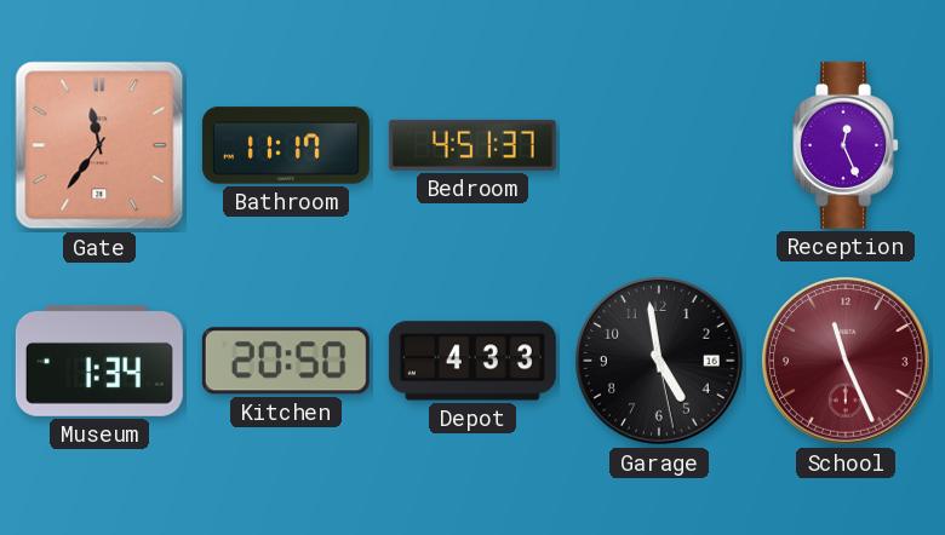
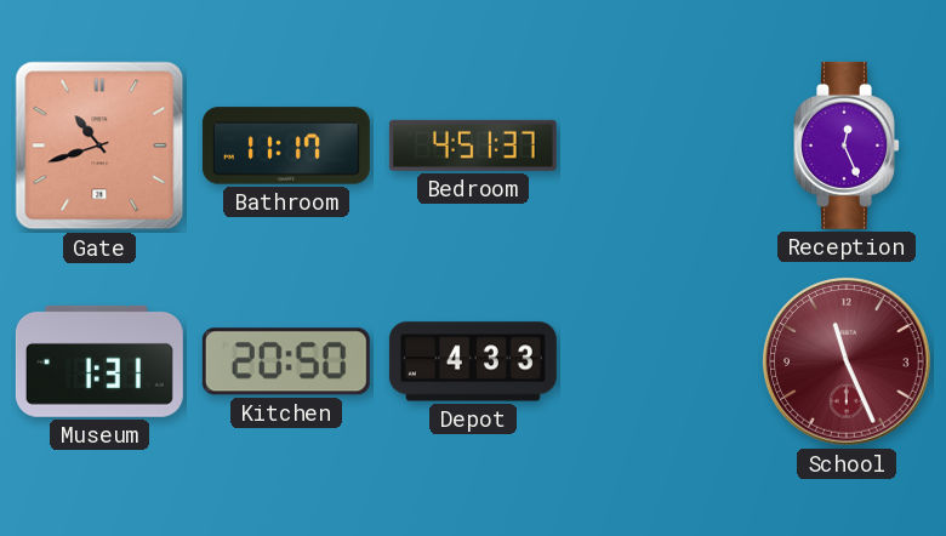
Gate: 11:36 -> 10:42 (99, 146)
Museum: 1:34 -> 1:31 (99, 361)
Garage: 4:58 -> none (659, 361)
